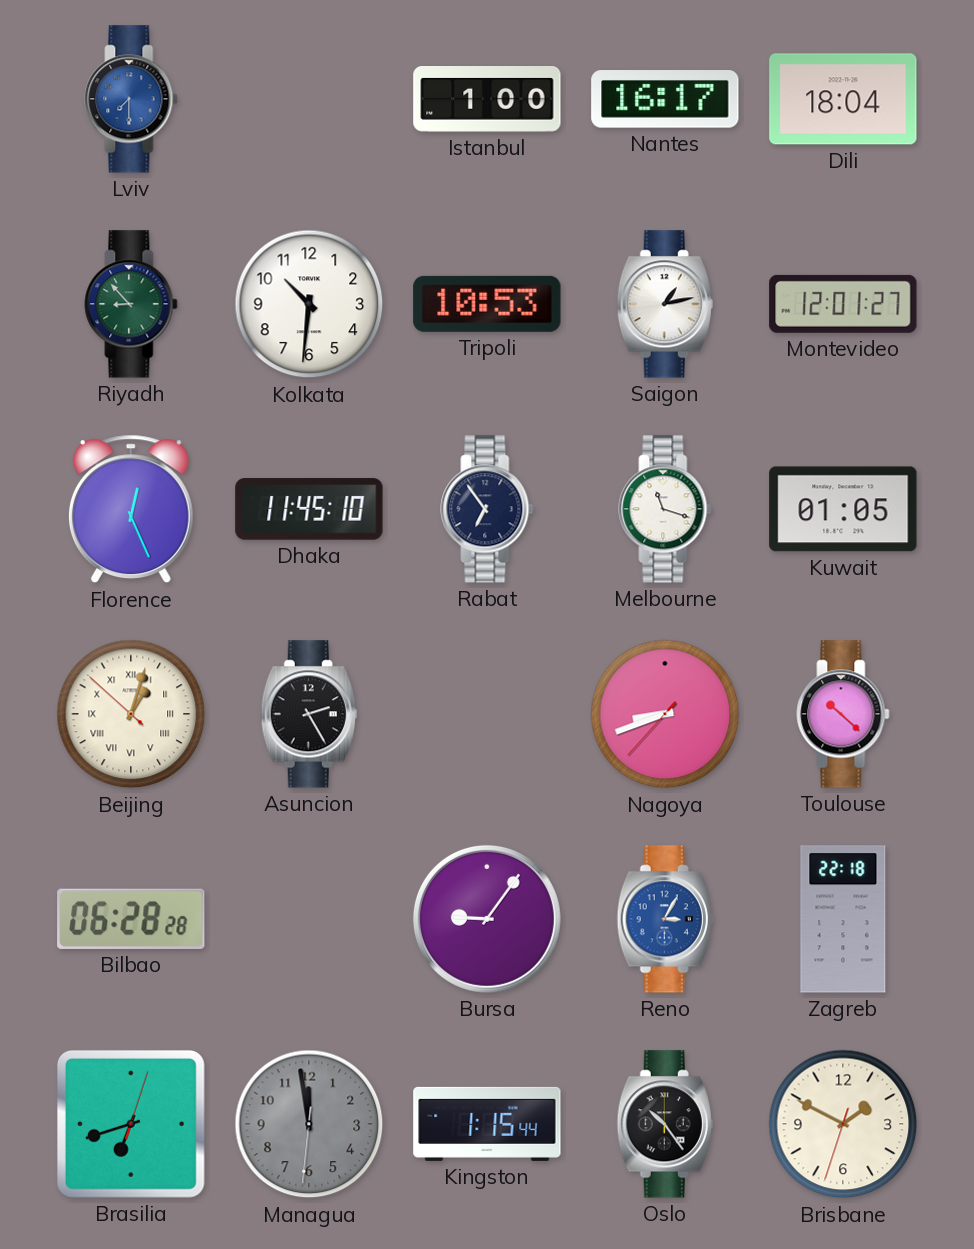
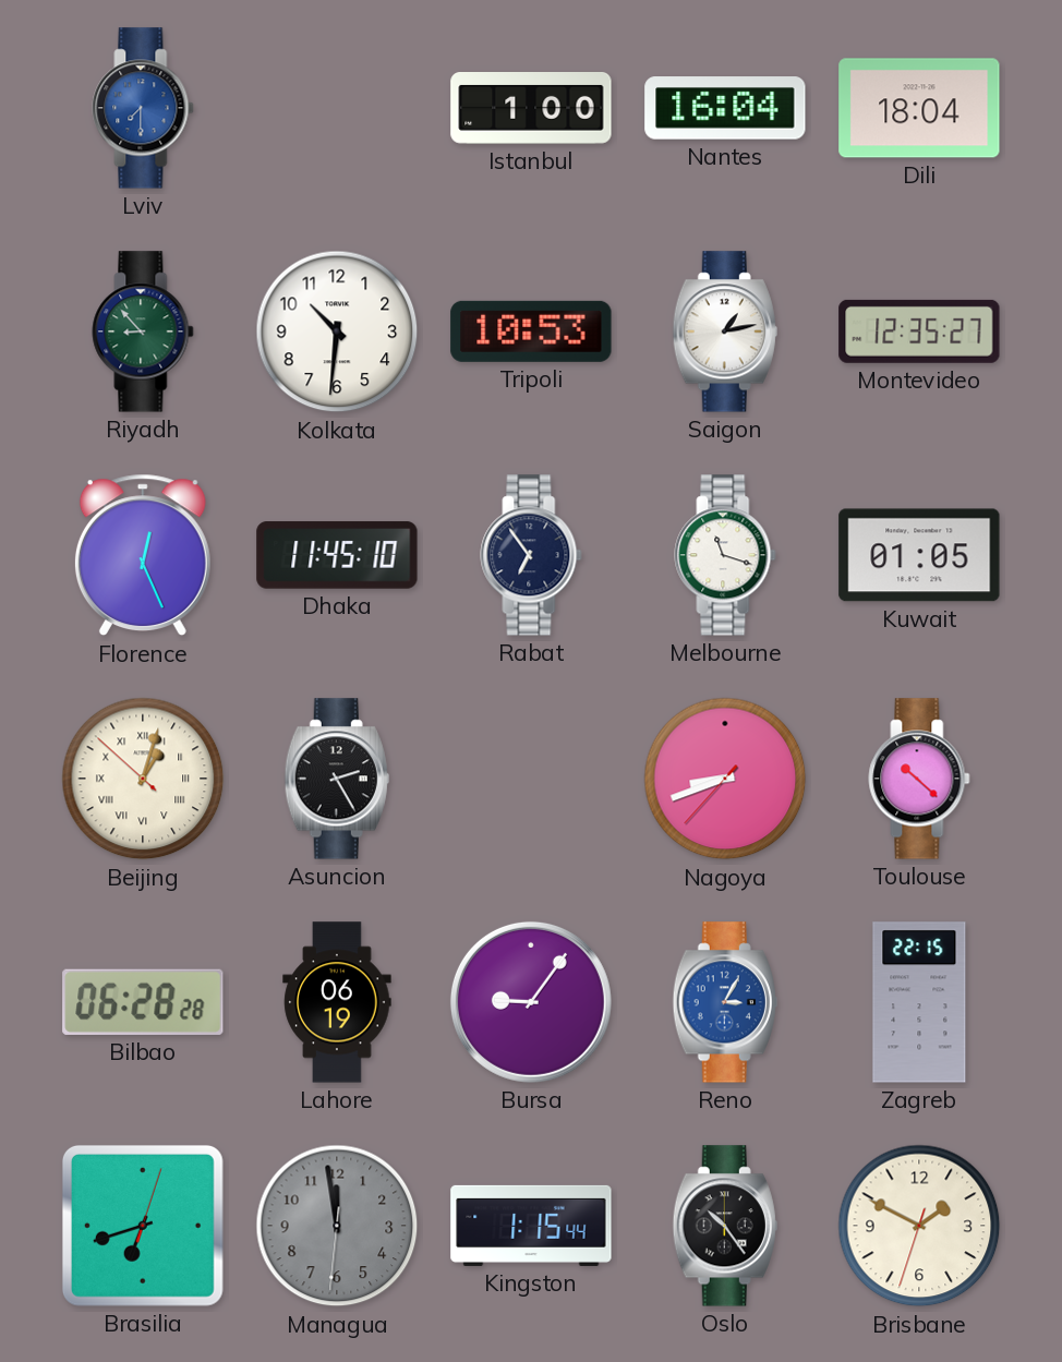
Nantes: 16:17 -> 16:04 (725, 108)
Montevideo: 12:01 -> 12:35 (919, 332)
Lahore: none -> 06:19 (337, 1002)
Zagreb: 22:18 -> 22:15 (919, 1002)
